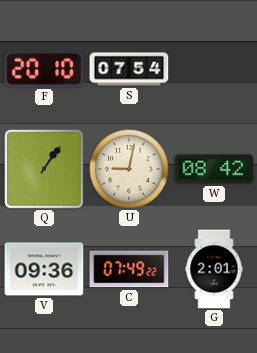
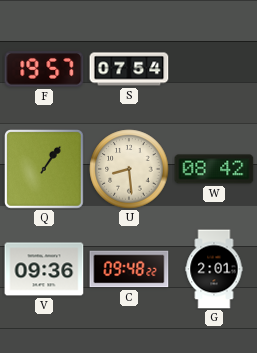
F: 20:10 -> 19:57 (44, 69)
U: 9:02 -> 8:29 (129, 169)
C: 07:49 -> 09:48 (129, 269)
